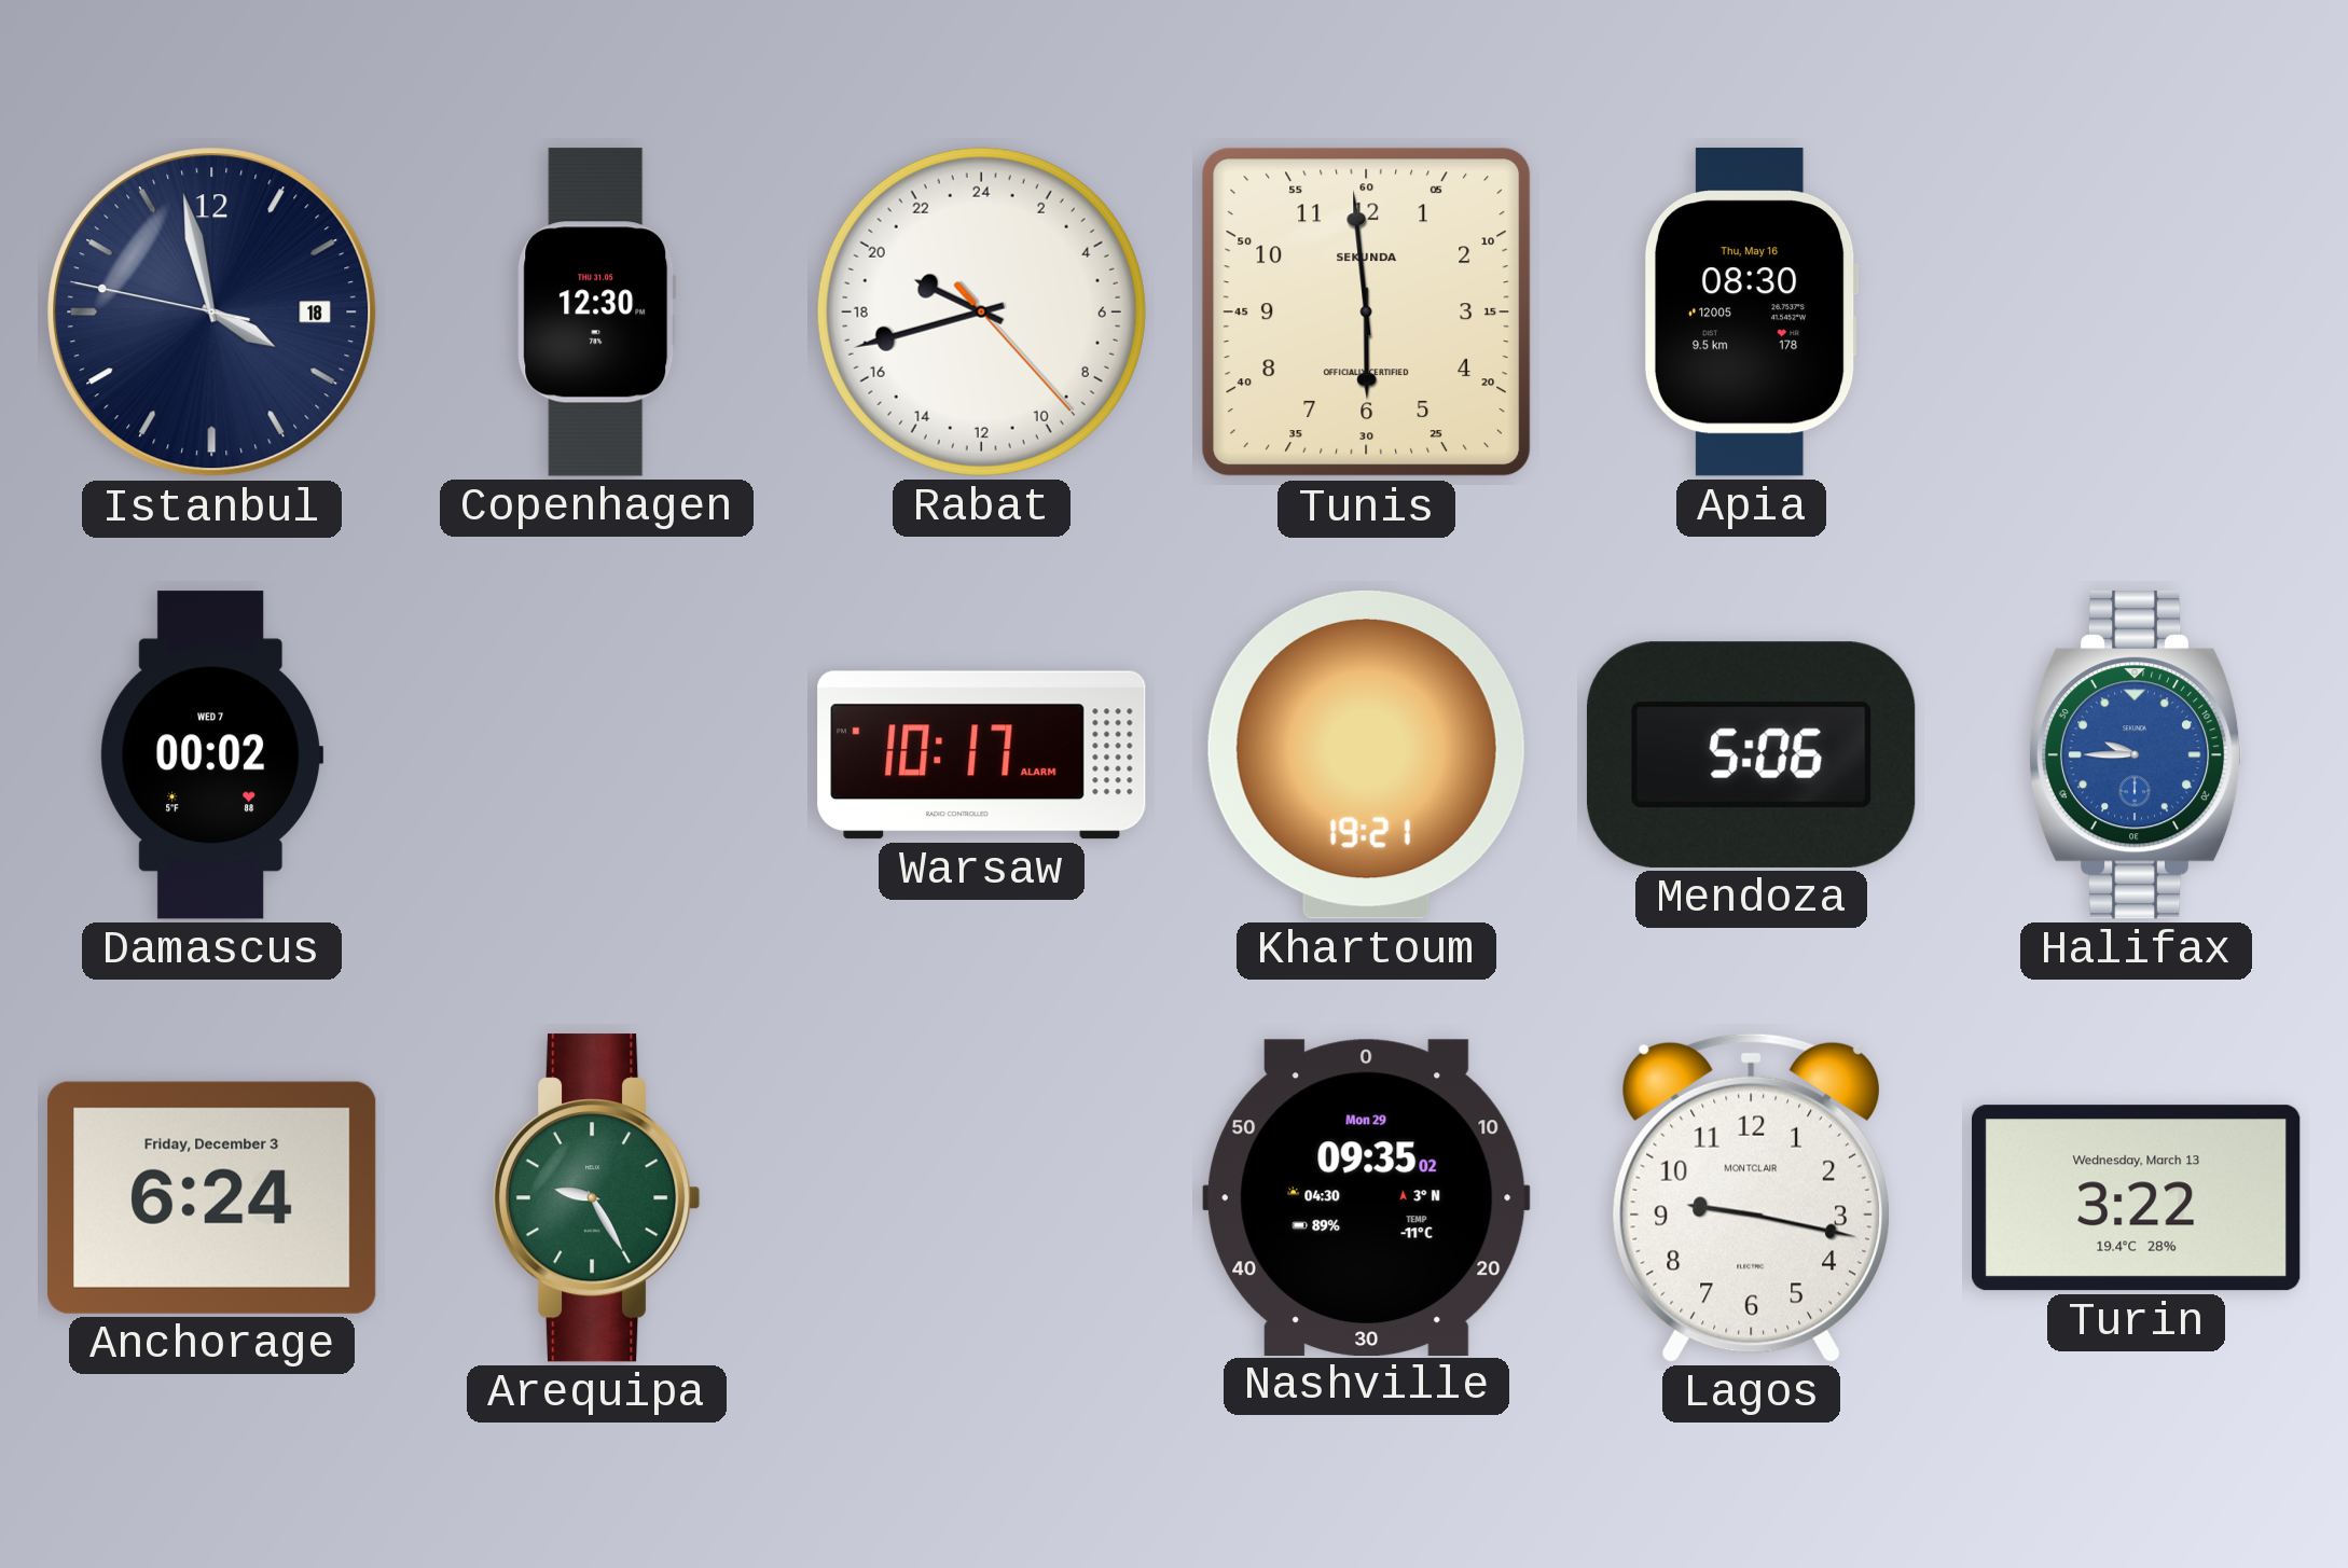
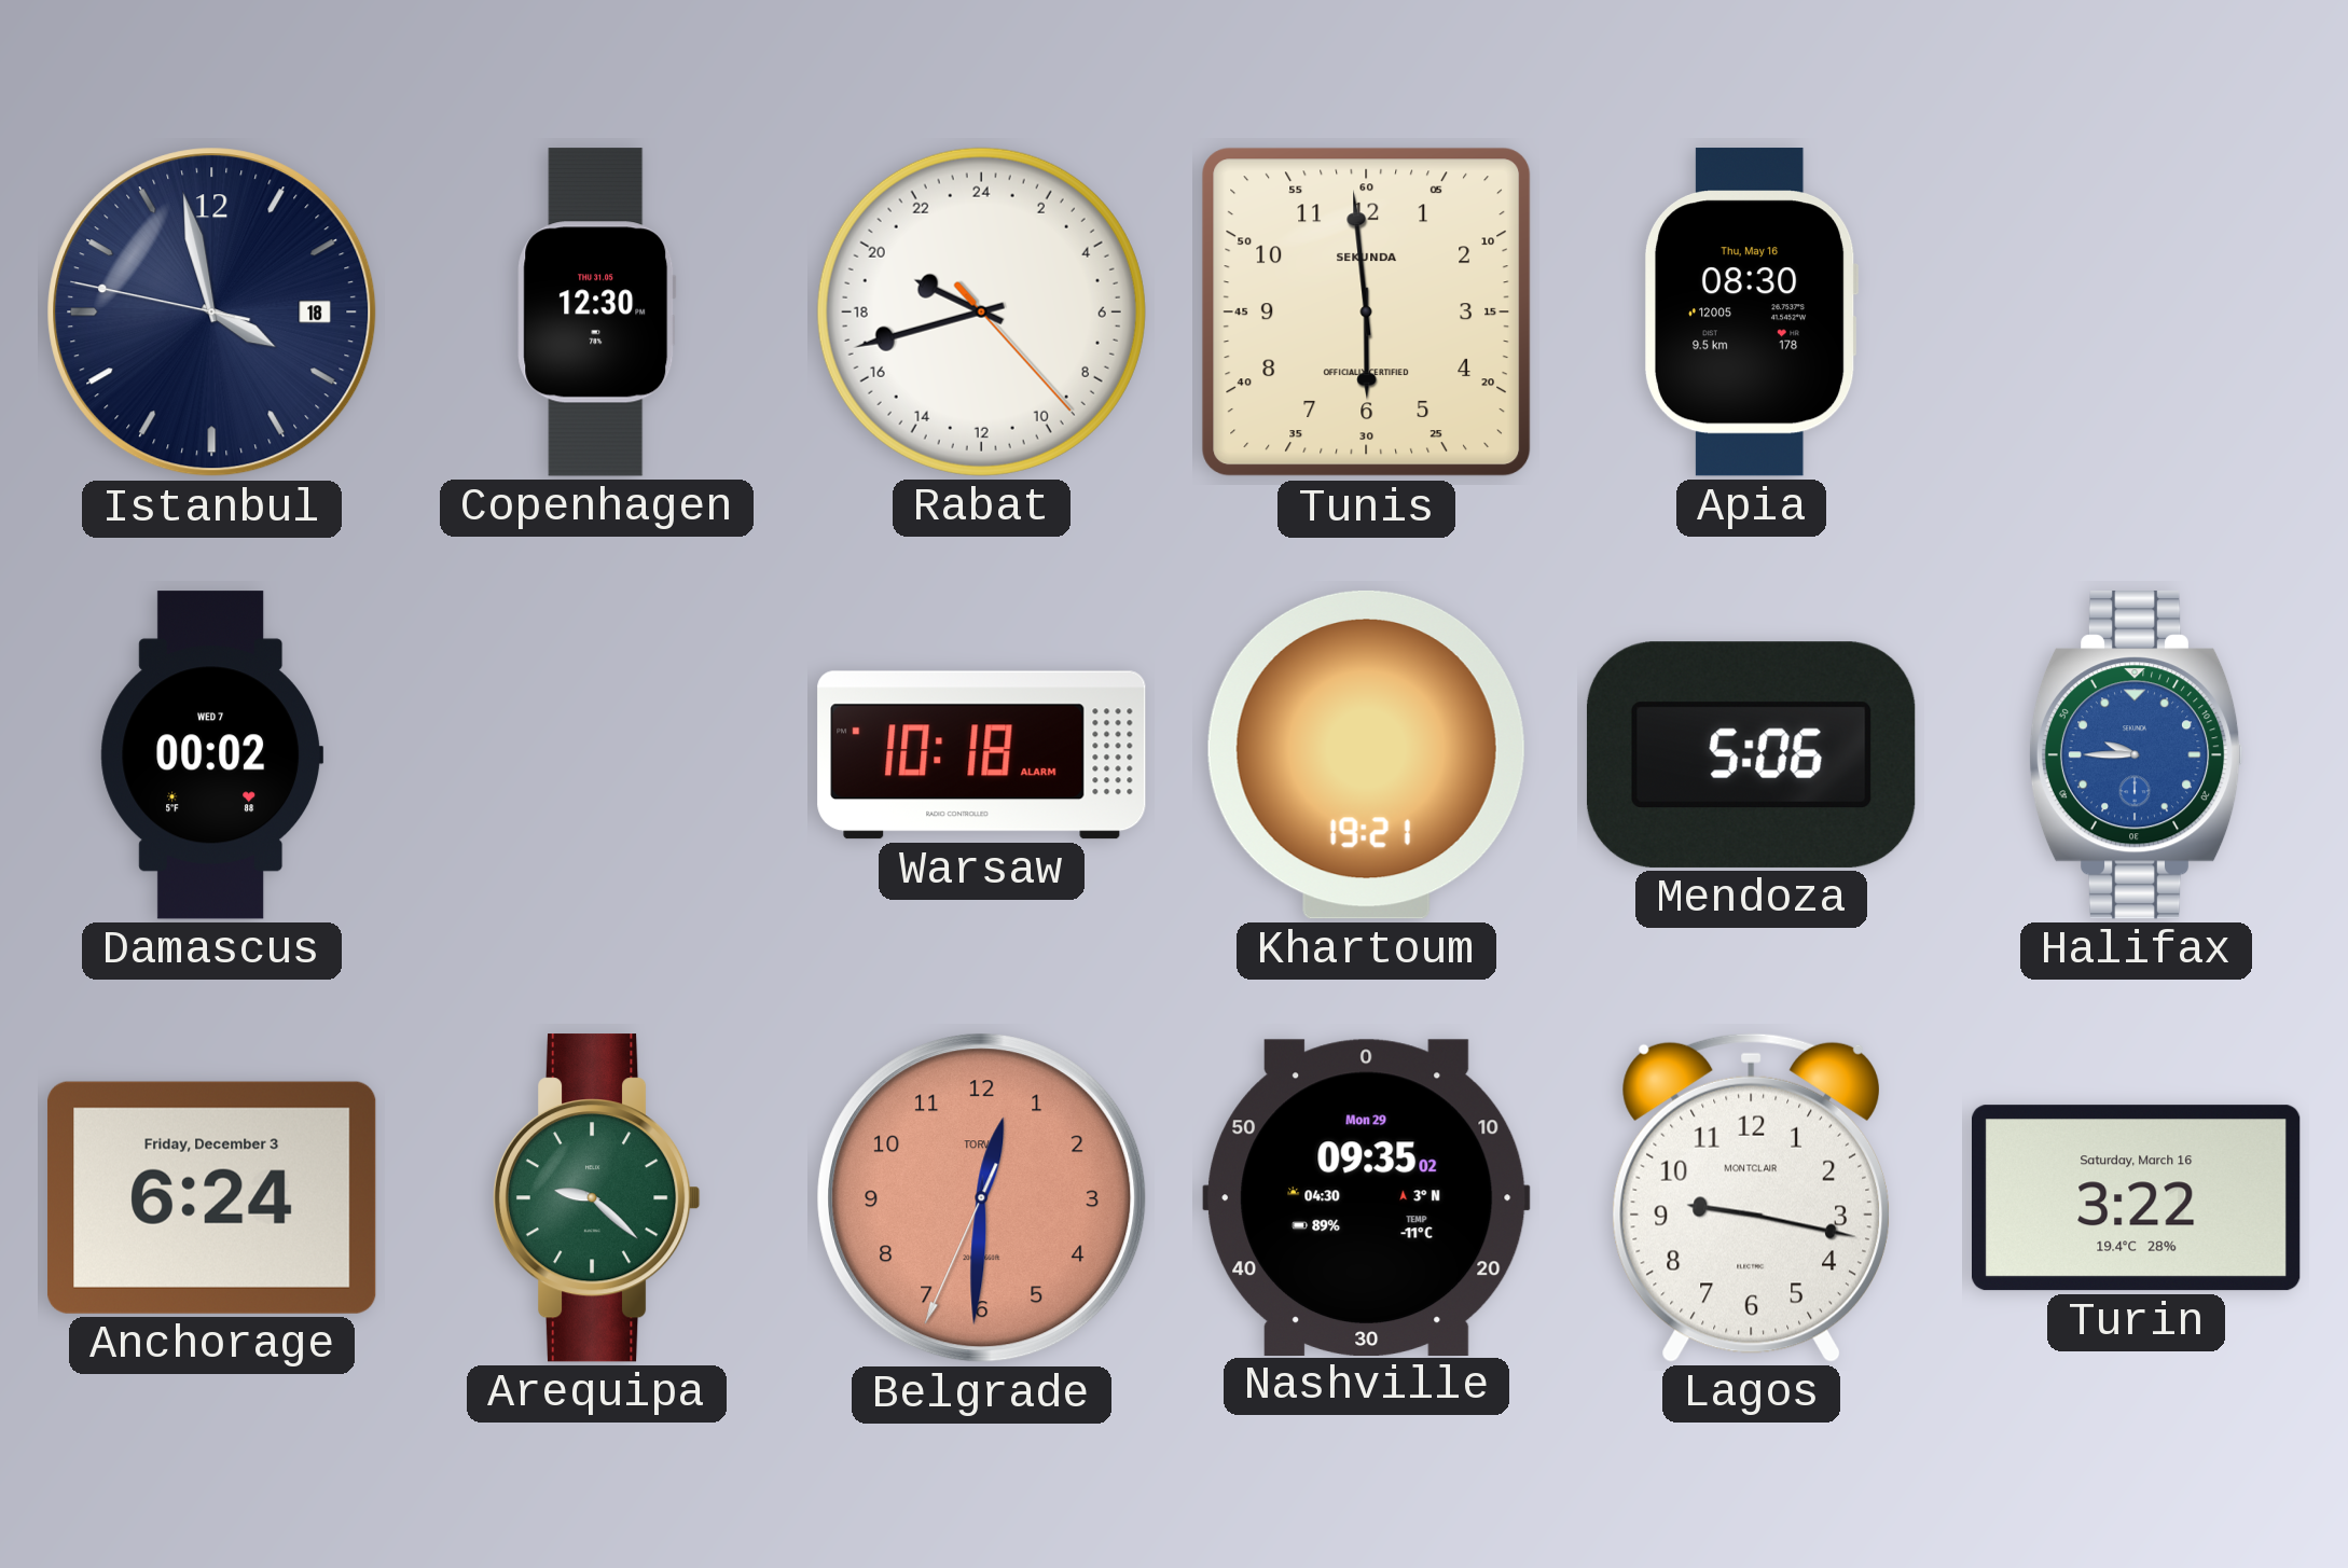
Warsaw: 10:17 -> 10:18 (982, 755)
Arequipa: 9:25 -> 9:22 (596, 1198)
Belgrade: none -> 12:30 (982, 1198)
Turin date: Wednesday, March 13 -> Saturday, March 16 (2137, 1198)
